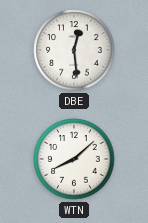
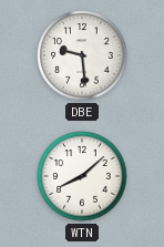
DBE: 12:29 -> 9:29 (82, 55)
